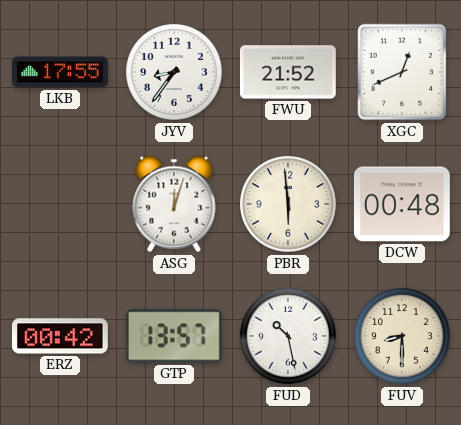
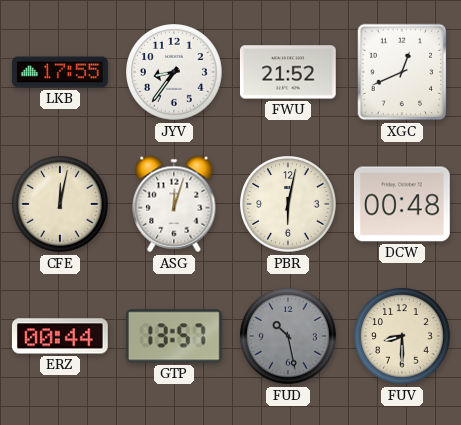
CFE: none -> 12:02 (61, 205)
PBR: 5:59 -> 6:02 (289, 205)
ERZ: 00:42 -> 00:44 (60, 336)
FUD dial: white -> grey (289, 337)
